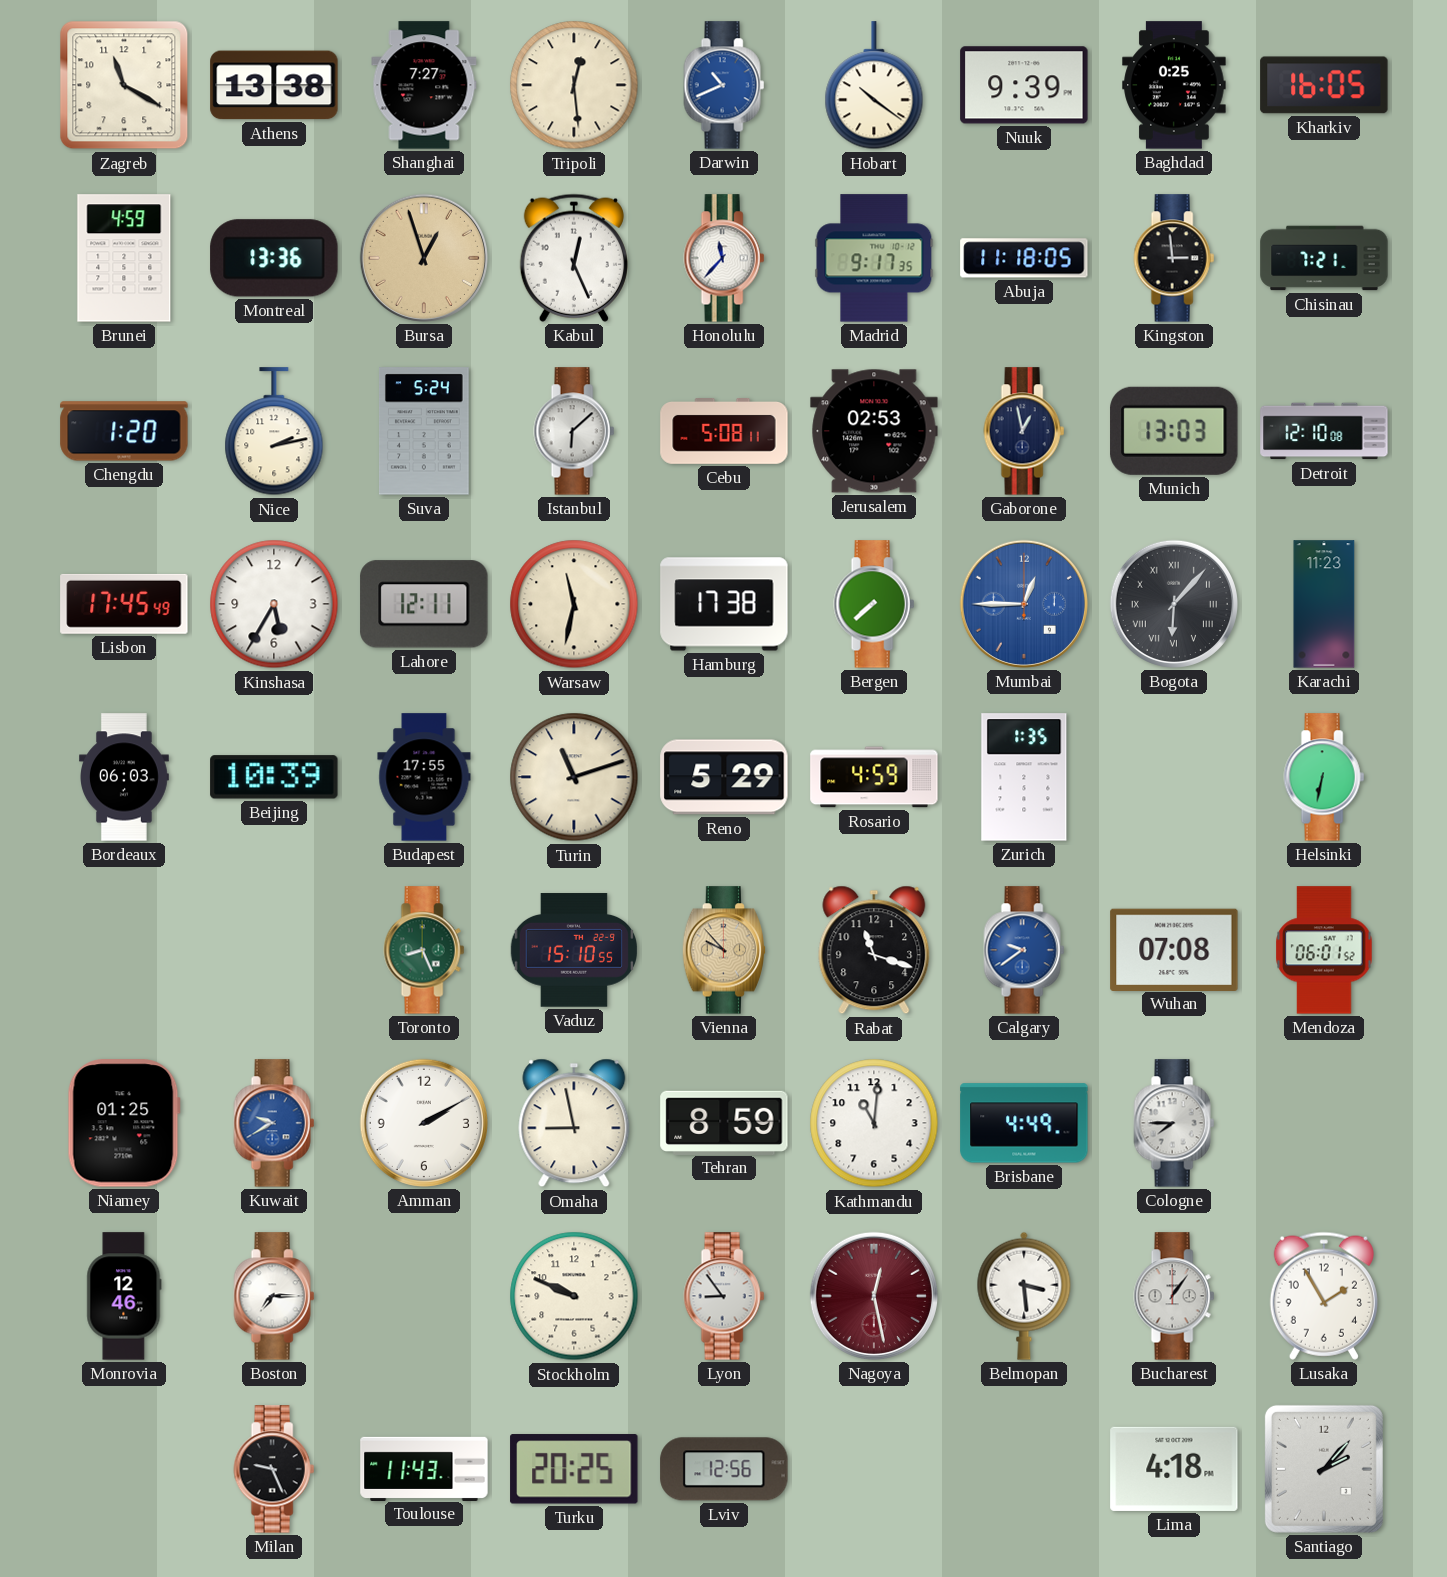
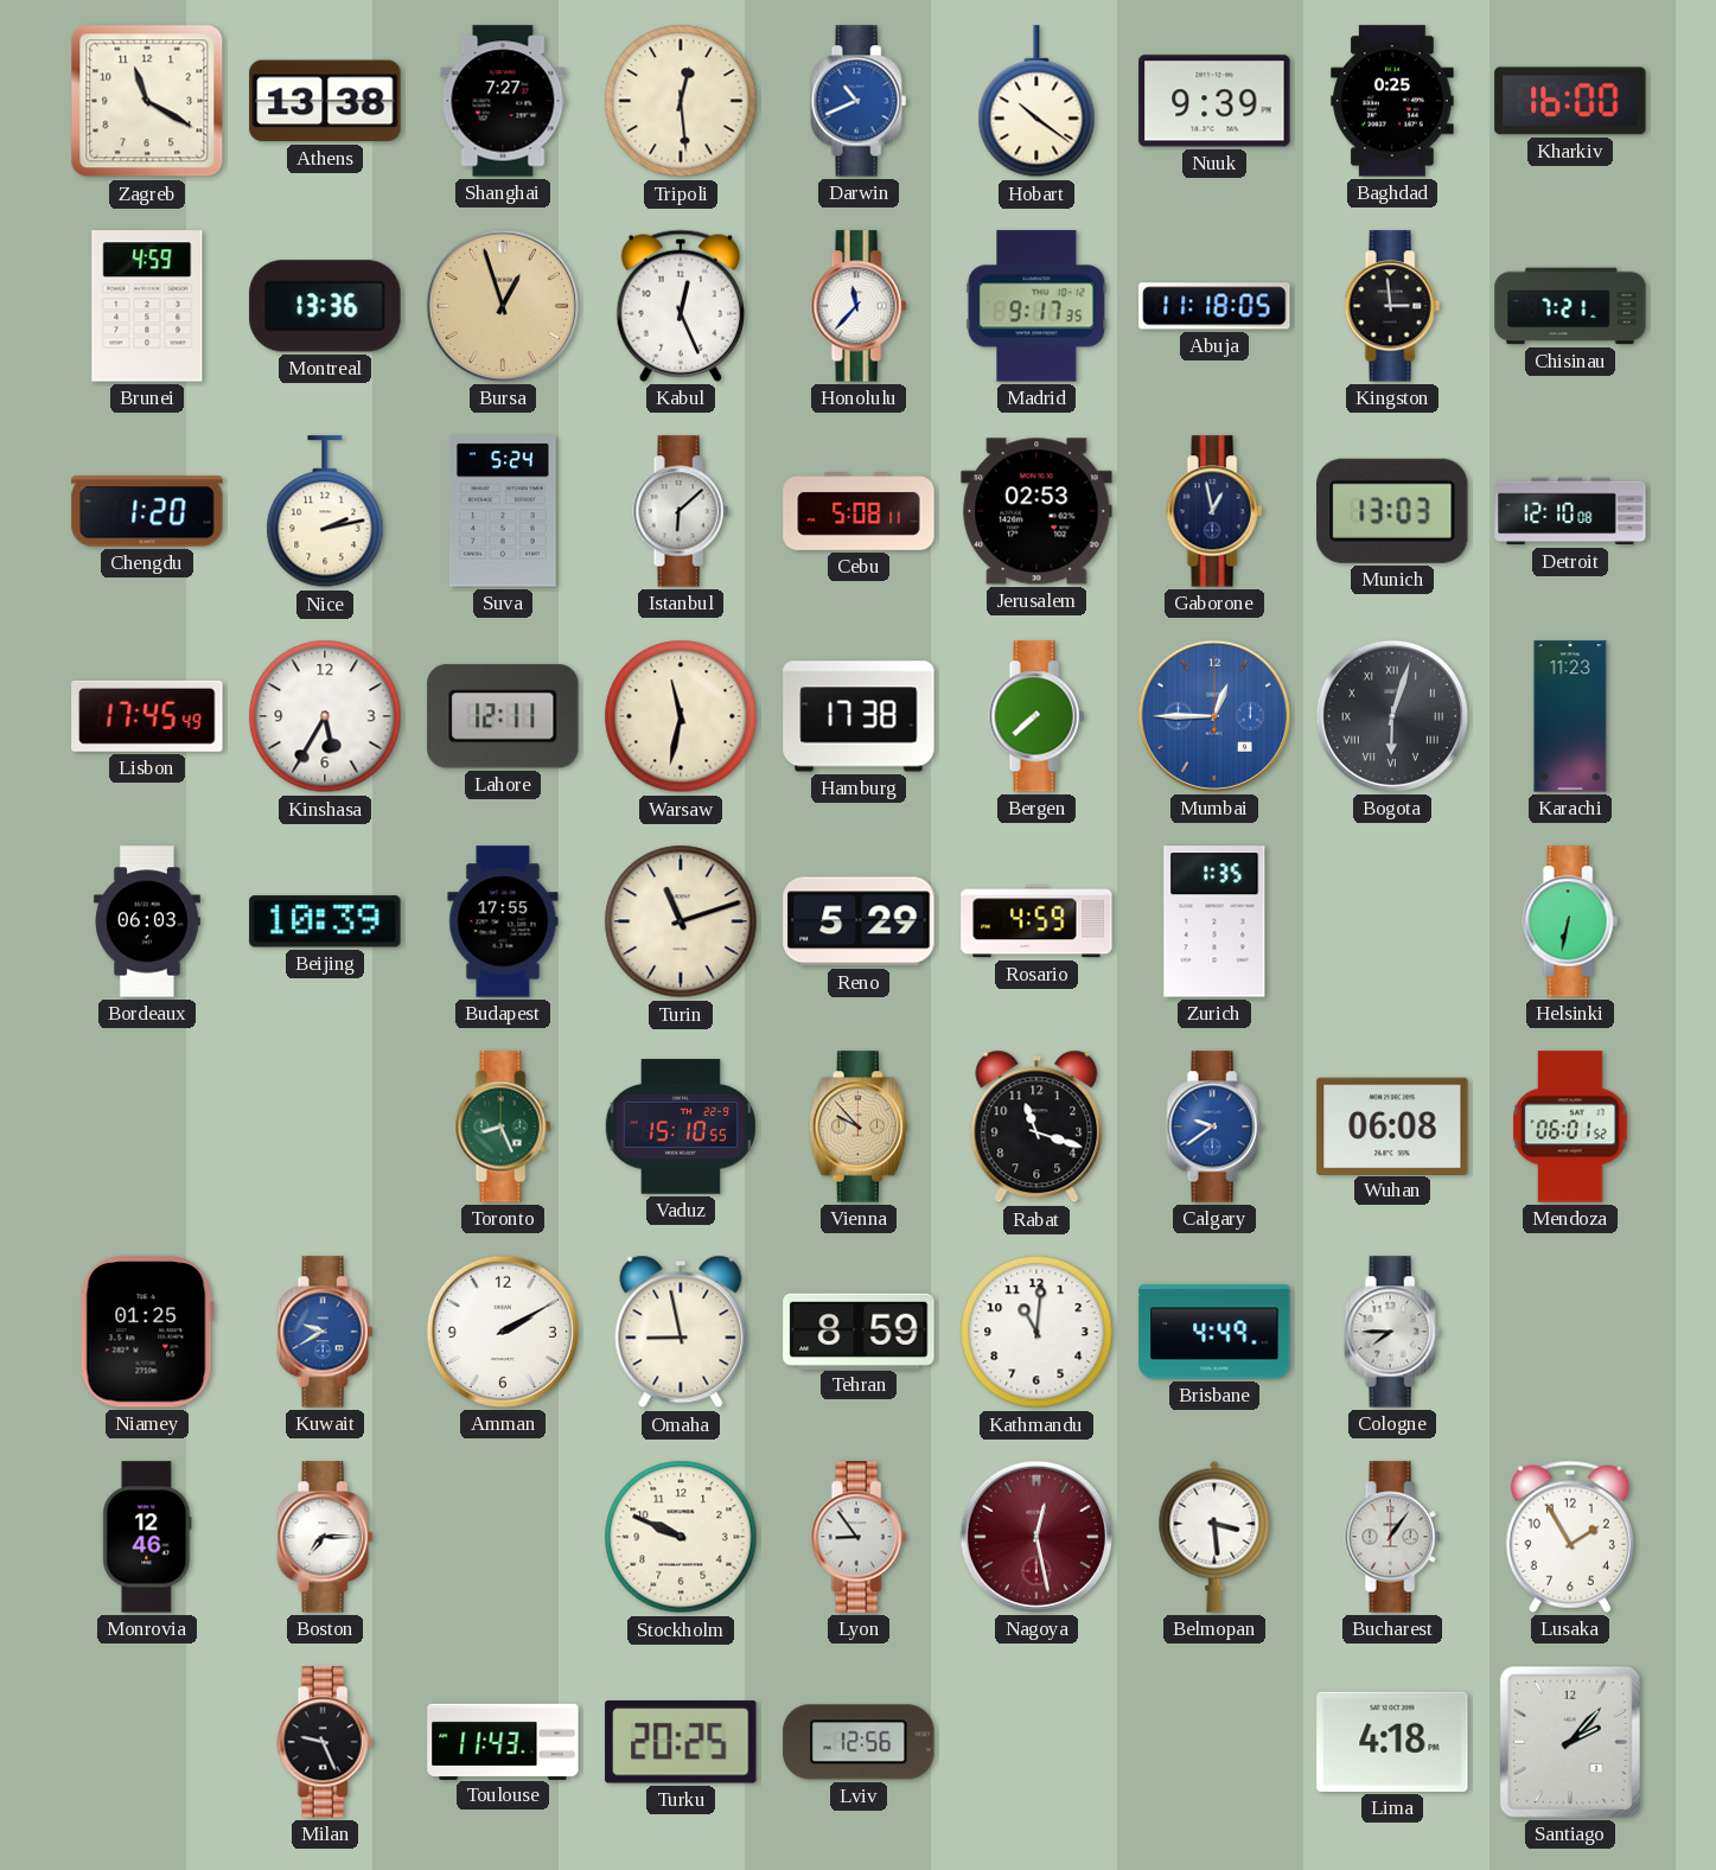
Kharkiv: 16:05 -> 16:00 (1570, 101)
Bogota: 6:07 -> 6:03 (1392, 716)
Wuhan: 07:08 -> 06:08 (1392, 1125)
